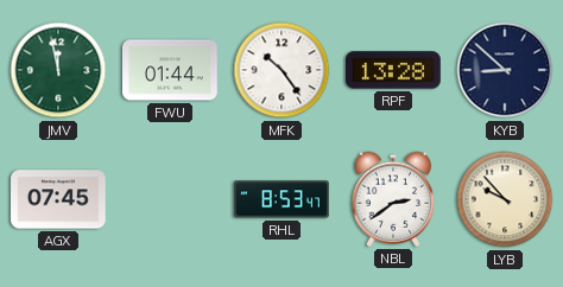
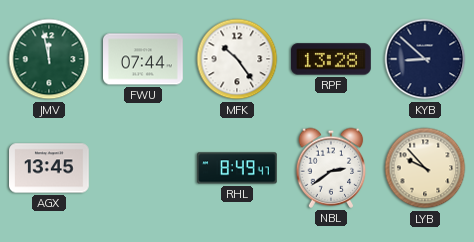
FWU: 01:44 -> 07:44 (144, 59)
AGX: 07:45 -> 13:45 (50, 168)
RHL: 8:53 -> 8:49 (238, 168)
